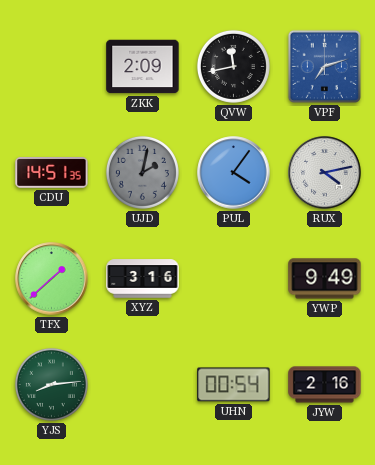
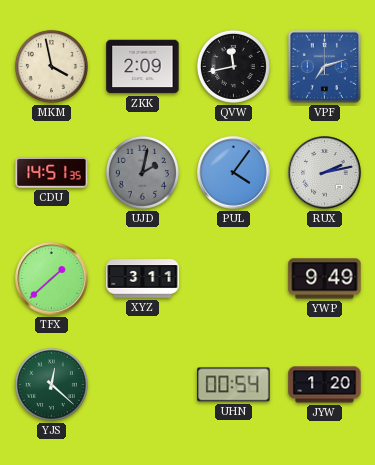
MKM: none -> 3:58 (51, 66)
RUX: 4:13 -> 2:13 (325, 173)
XYZ: 3:16 -> 3:11 (143, 279)
YJS: 8:14 -> 12:22 (51, 384)
JYW: 2:16 -> 1:20 (325, 385)
